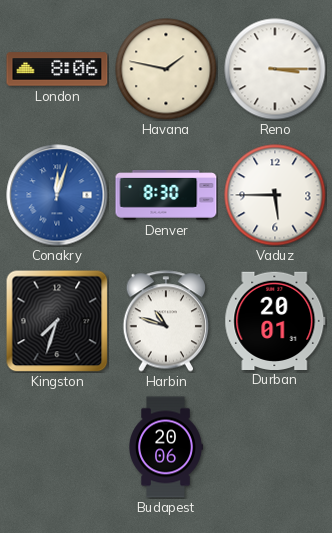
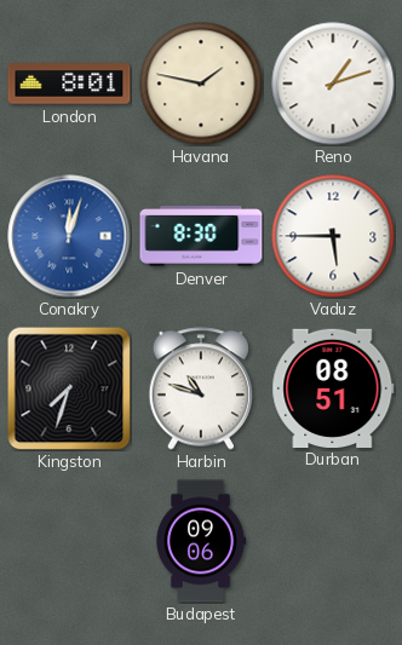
London: 8:06 -> 8:01 (69, 83)
Reno: 3:15 -> 1:12 (333, 83)
Durban: 20:01 -> 08:51 (333, 387)
Budapest: 20:06 -> 09:06 (201, 541)
